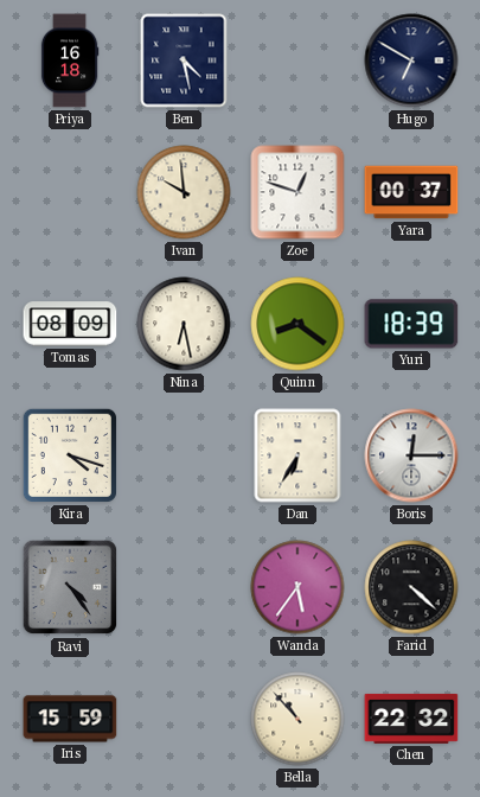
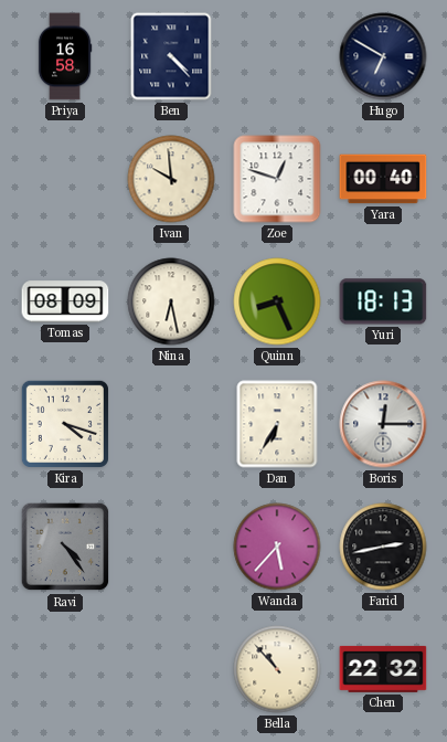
Priya: 16:18 -> 16:58 (65, 56)
Ben: 4:28 -> 4:23 (171, 56)
Yara: 00:37 -> 00:40 (383, 179)
Quinn: 8:21 -> 8:26 (277, 301)
Yuri: 18:39 -> 18:13 (383, 301)
Wanda: 5:36 -> 5:37 (277, 547)
Farid: 4:22 -> 2:43 (383, 547)
Iris: 15:59 -> none (70, 719)
